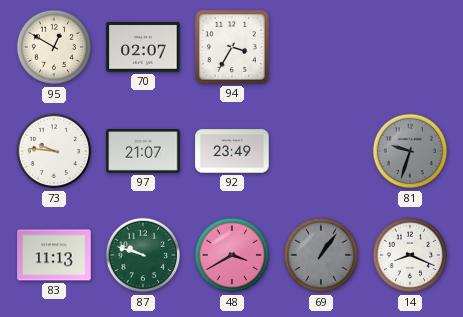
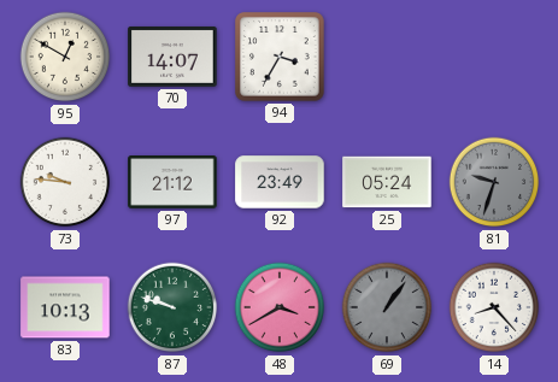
70: 02:07 -> 14:07 (172, 57)
97: 21:07 -> 21:12 (172, 183)
25: none -> 05:24 (387, 182)
83: 11:13 -> 10:13 (65, 307)
14: 8:19 -> 8:23 (494, 307)
